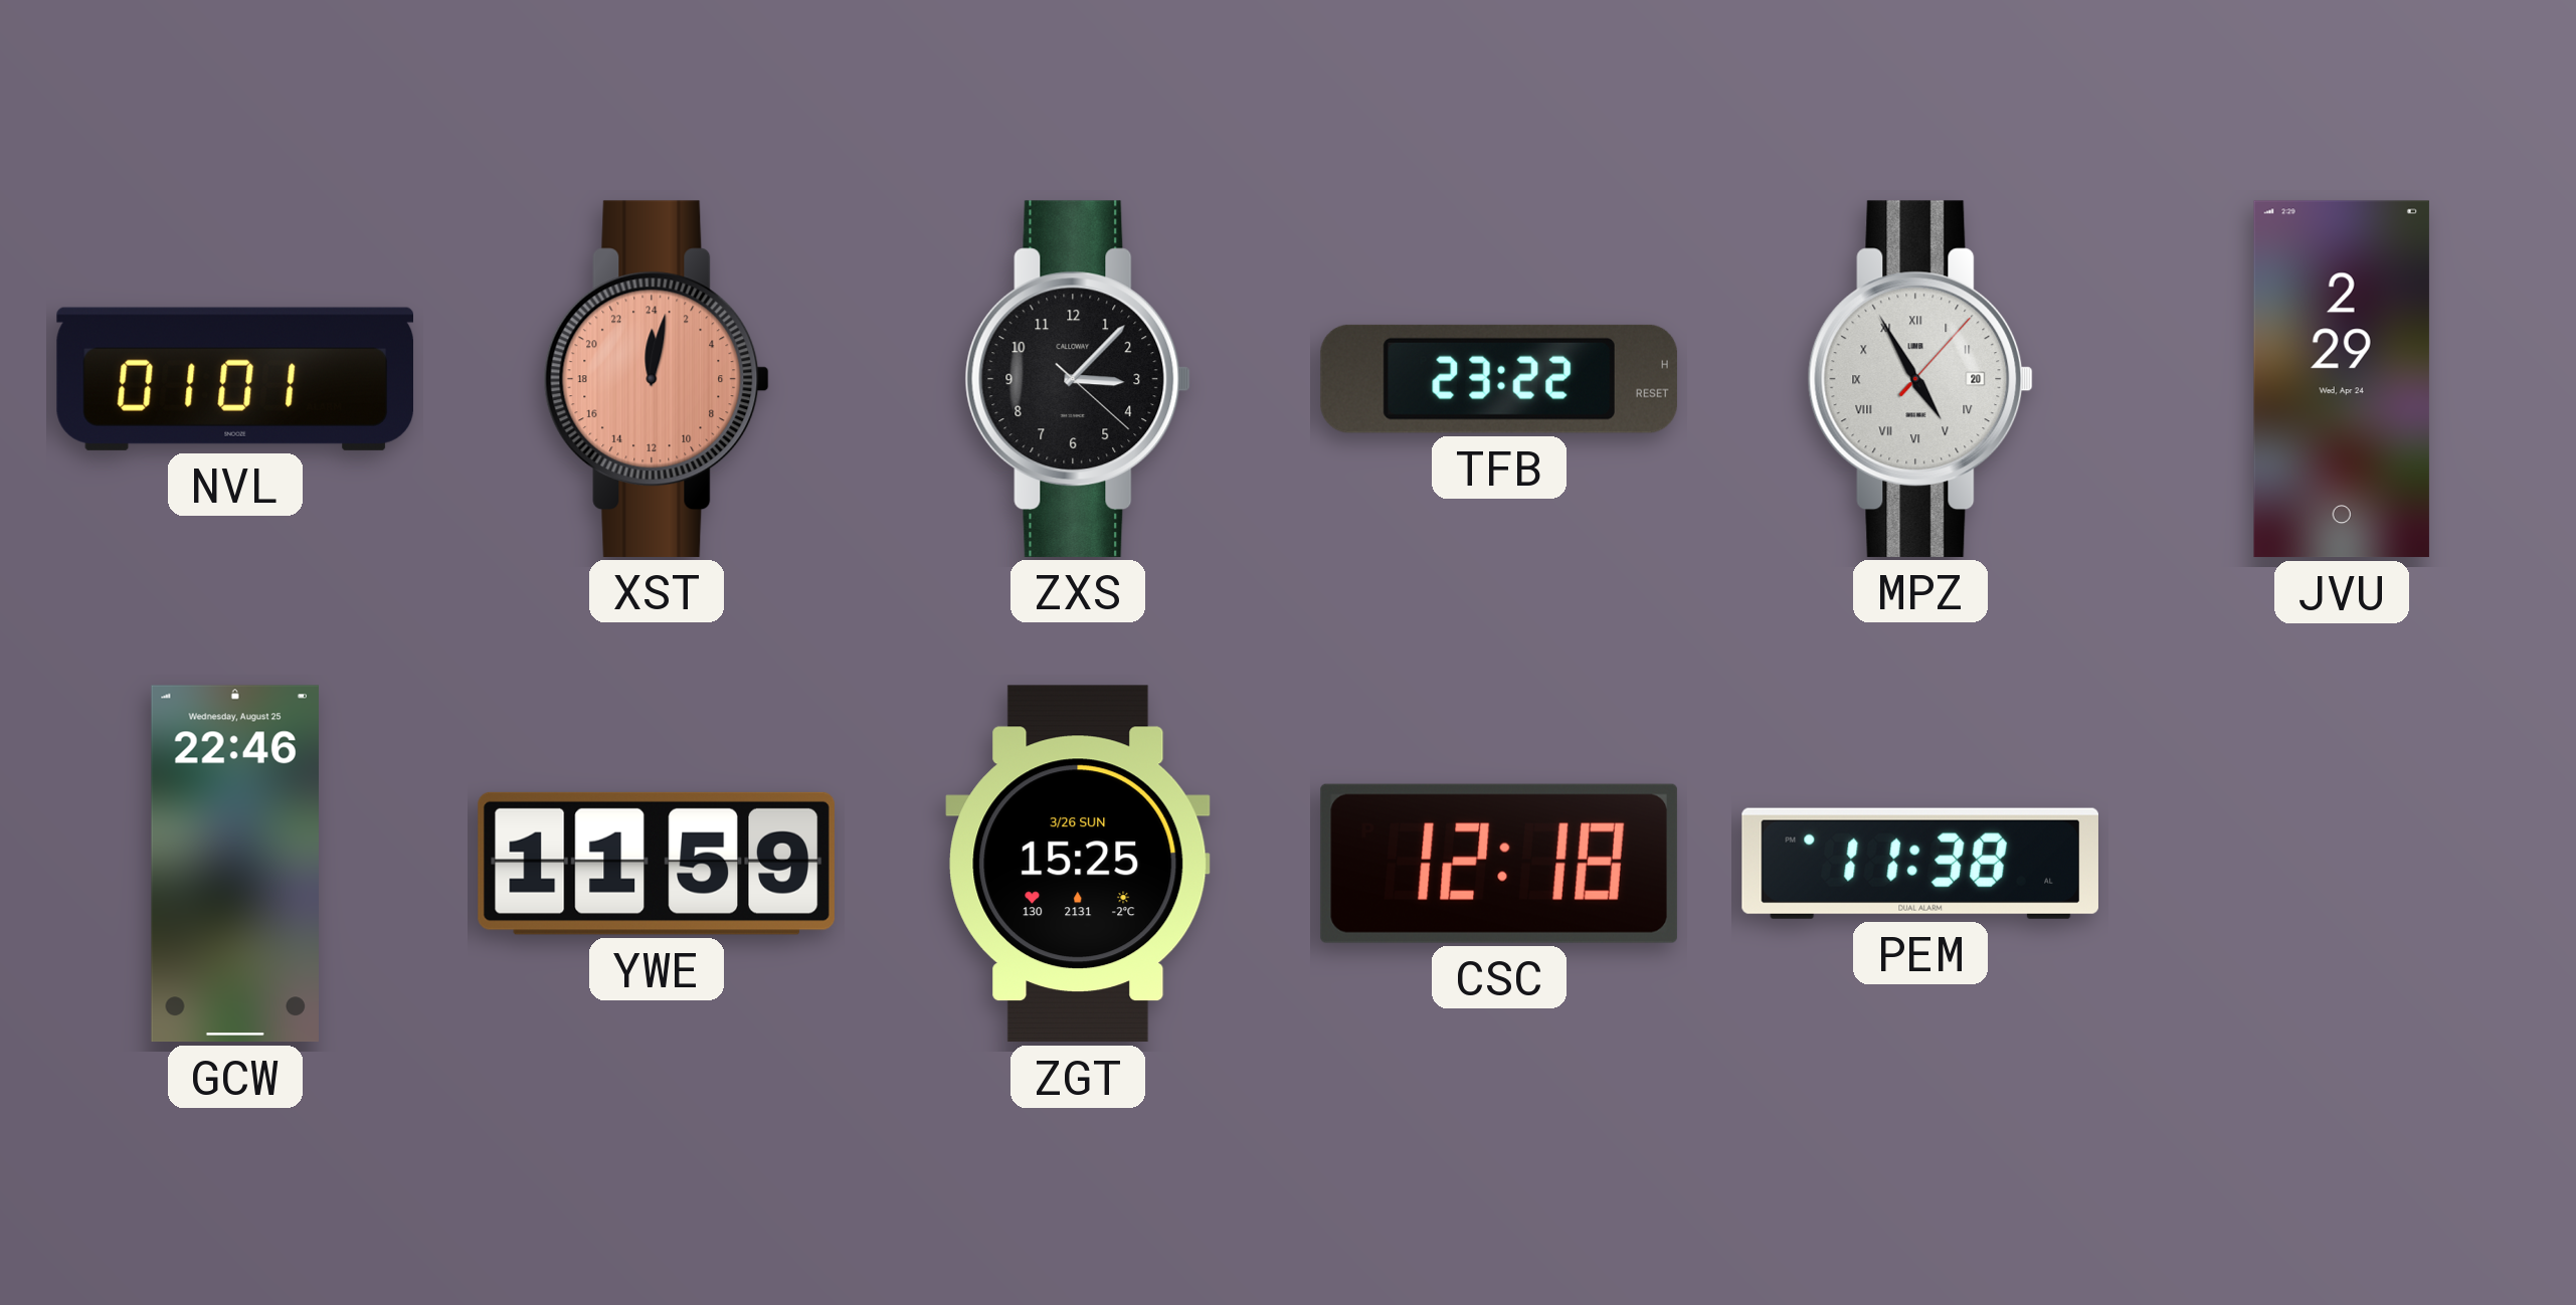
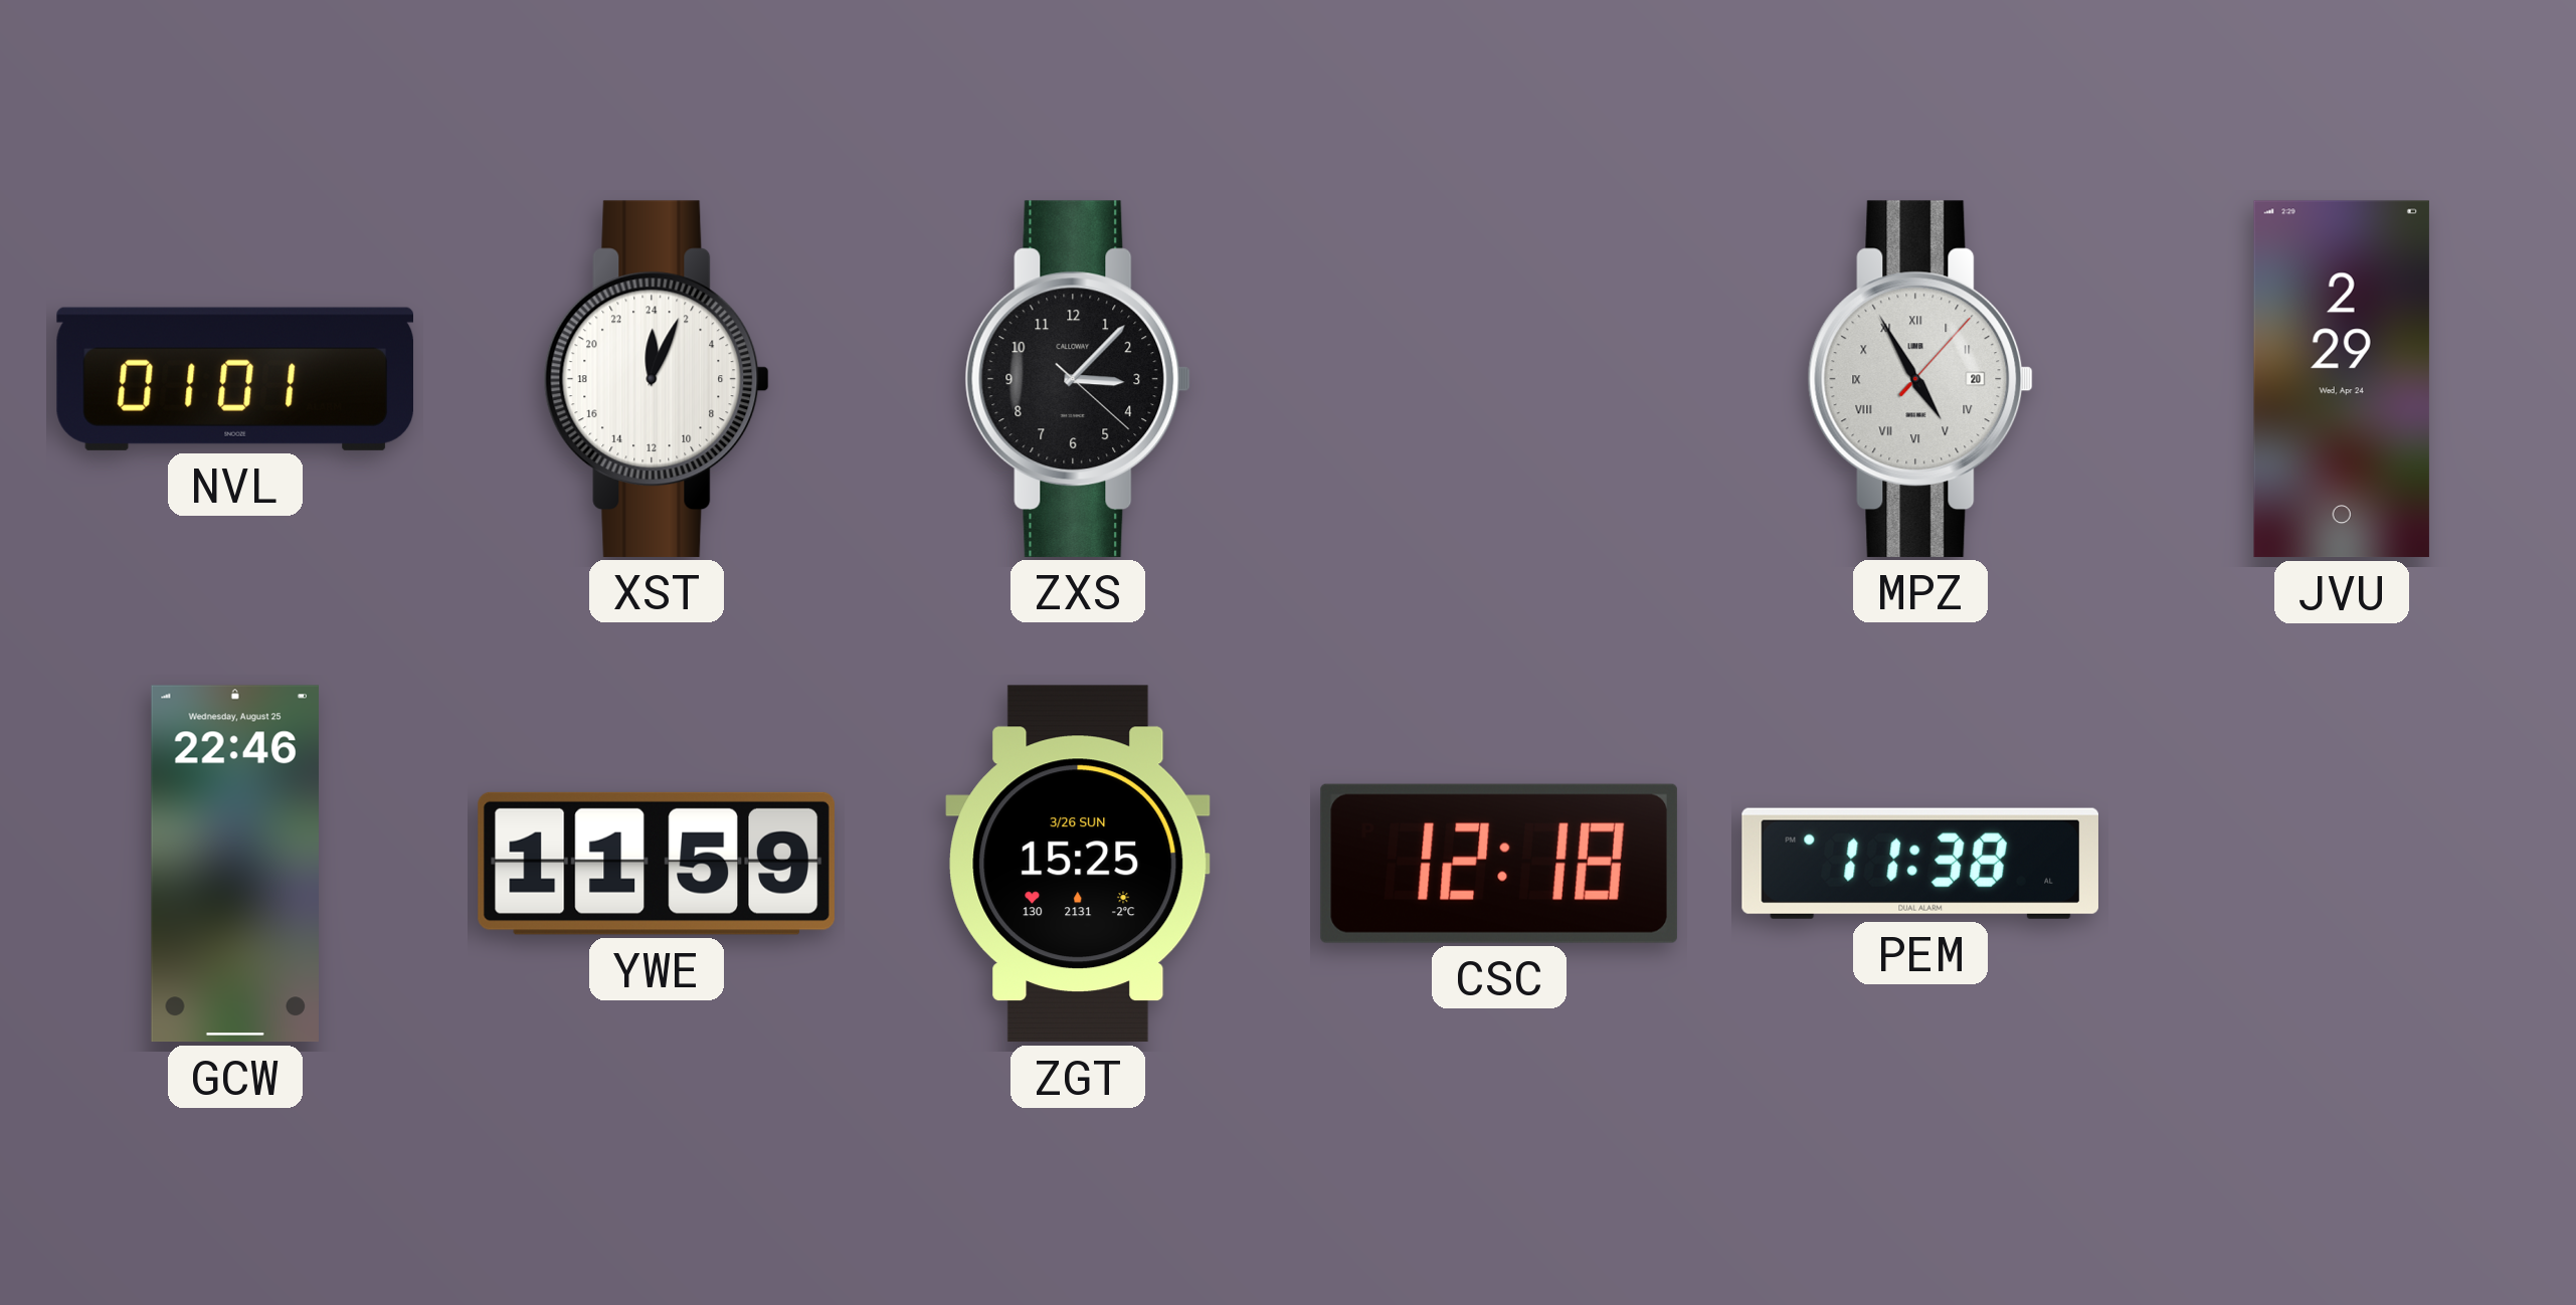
XST: 0:02 -> 0:04 (657, 379)
XST dial: salmon -> white (657, 379)
TFB: 23:22 -> none (1499, 379)
